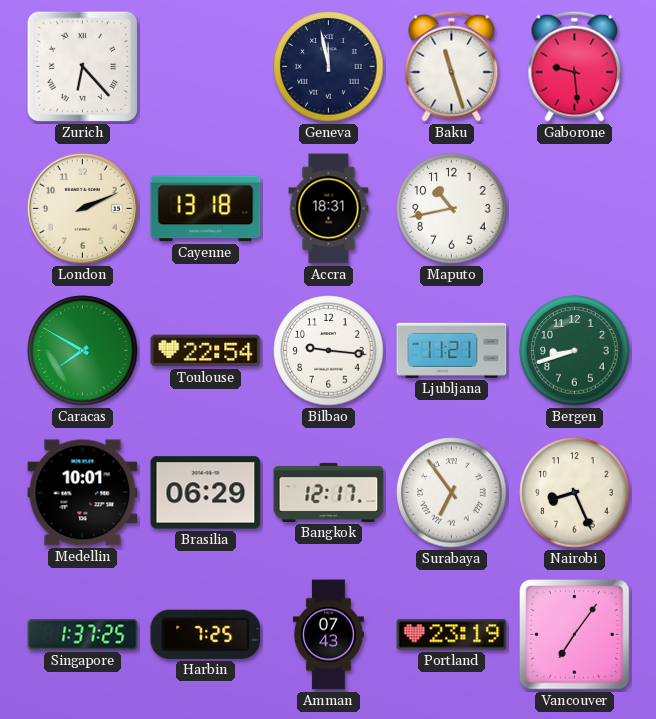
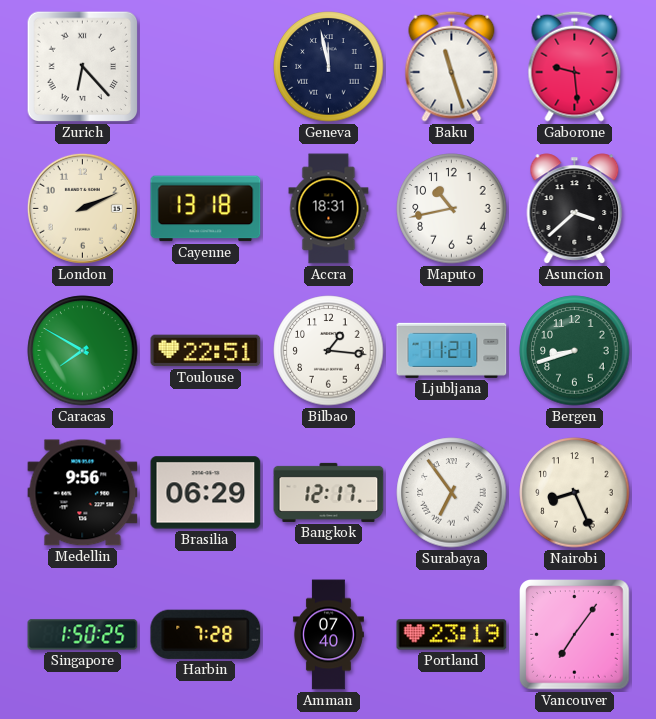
Asuncion: none -> 3:38 (575, 209)
Toulouse: 22:54 -> 22:51 (206, 351)
Bilbao: 9:16 -> 1:16 (329, 351)
Medellin: 10:01 -> 9:56 (83, 493)
Singapore: 1:37 -> 1:50 (83, 635)
Harbin: 7:25 -> 7:28 (206, 634)
Amman: 07:43 -> 07:40 (328, 635)
